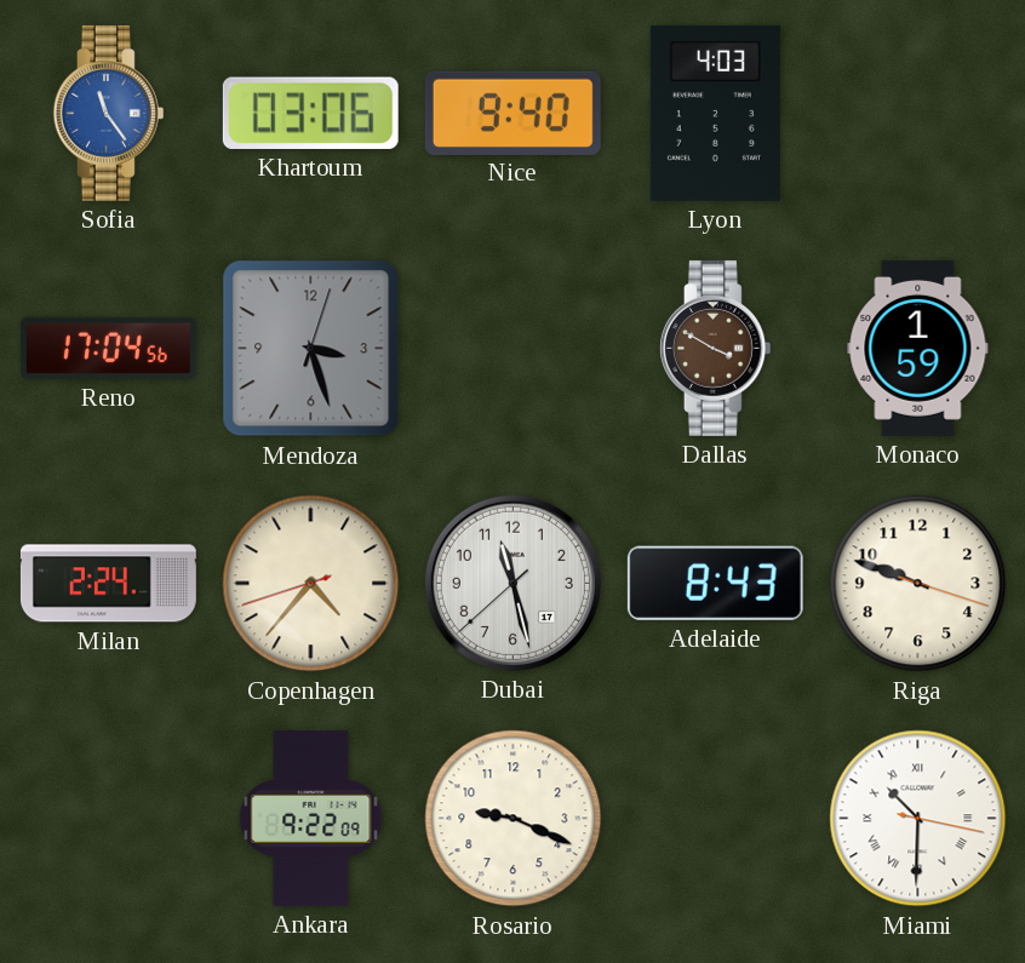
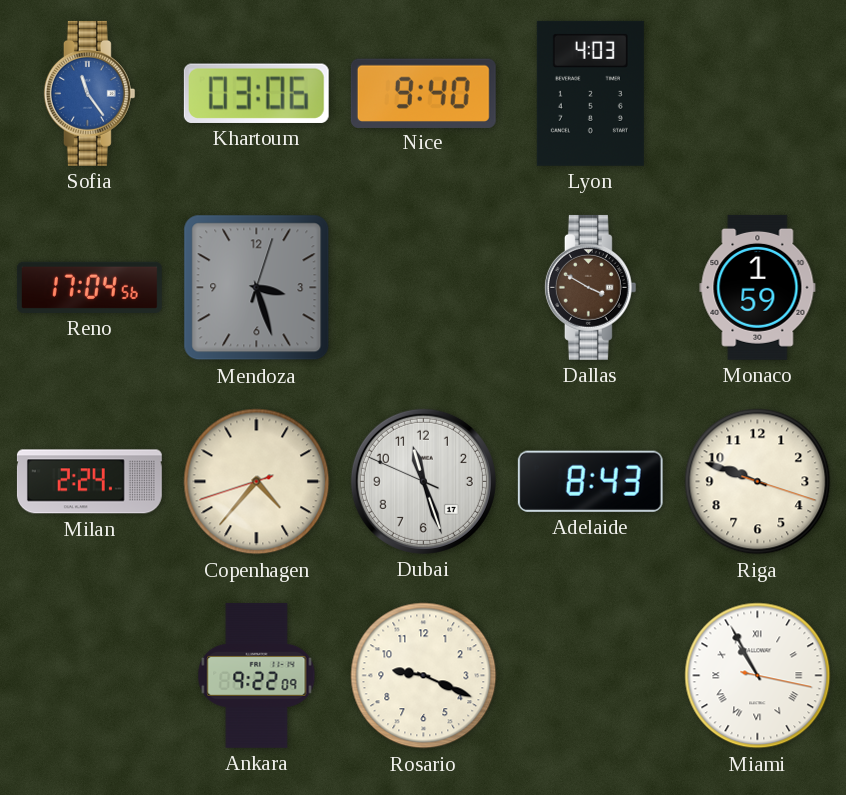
Dubai: 11:27 -> 11:26 (423, 481)
Miami: 10:30 -> 10:55 (758, 676)
